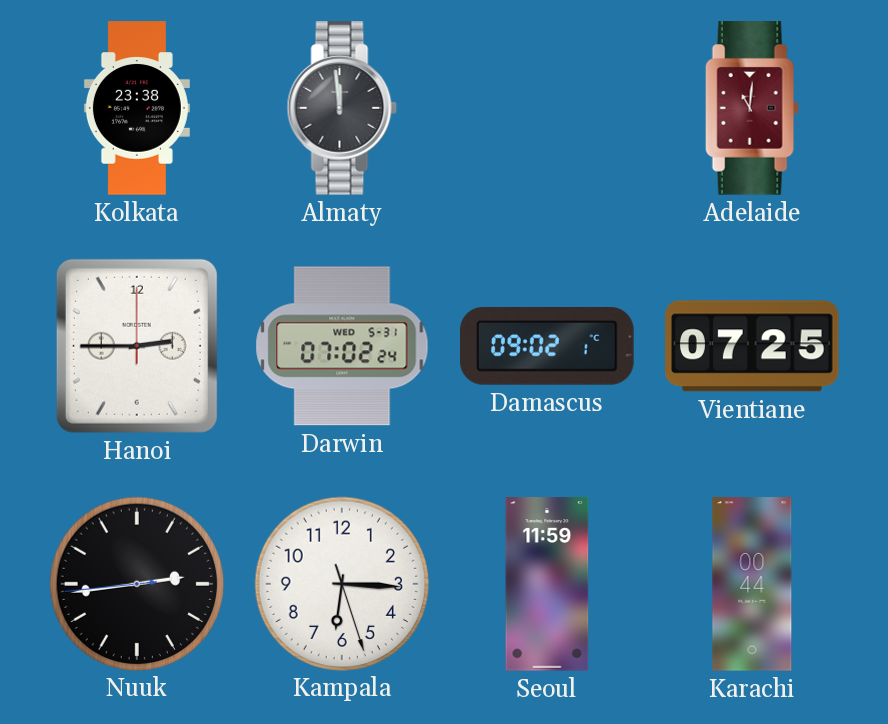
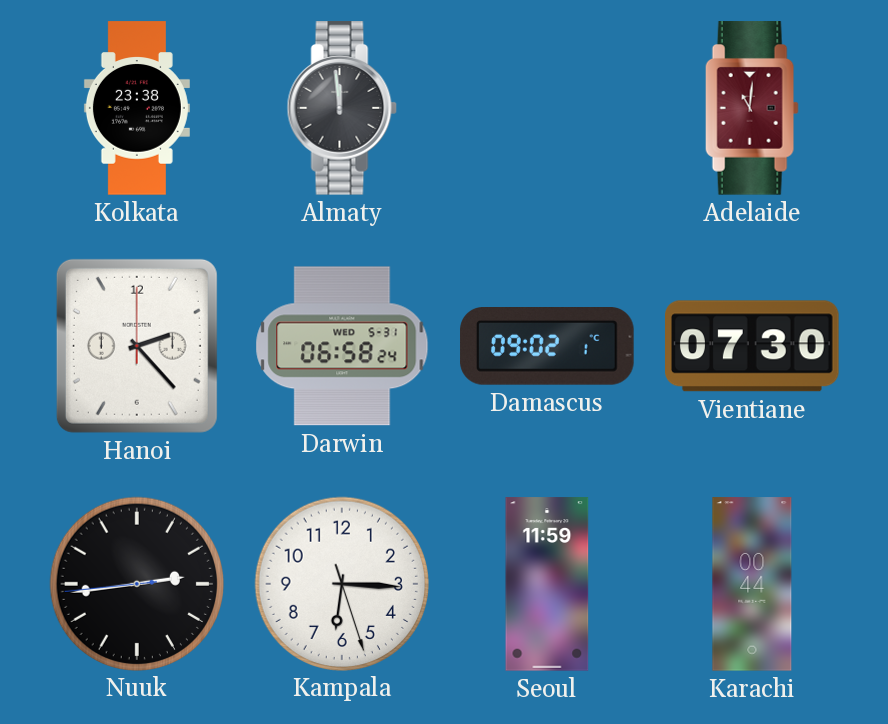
Hanoi: 2:45 -> 2:23 (137, 346)
Darwin: 07:02 -> 06:58 (342, 346)
Vientiane: 07:25 -> 07:30 (753, 346)
